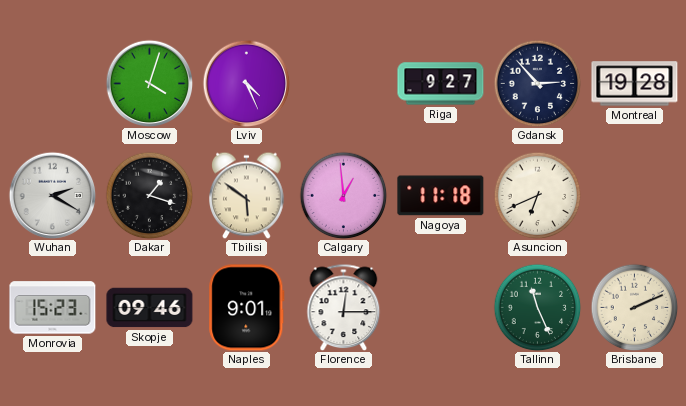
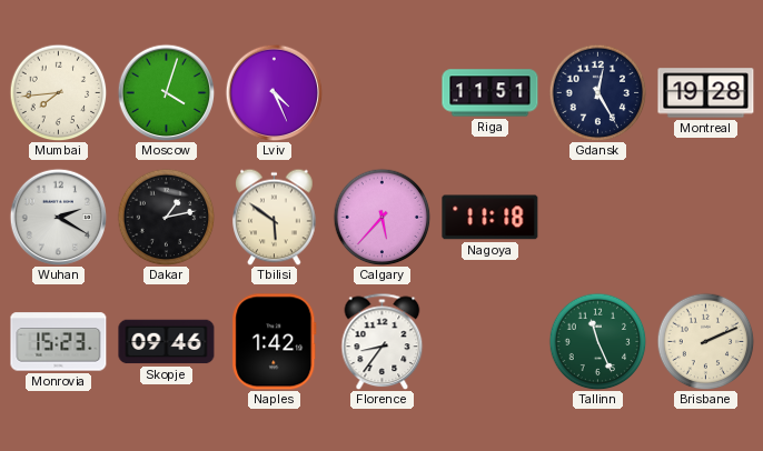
Mumbai: none -> 7:44 (58, 92)
Riga: 9:27 -> 11:51 (490, 93)
Gdansk: 2:53 -> 12:25 (597, 92)
Dakar: 1:18 -> 1:13 (166, 217)
Calgary: 12:59 -> 5:37 (381, 217)
Asuncion: 6:41 -> none (537, 195)
Naples: 9:01 -> 1:42 (275, 342)
Florence: 12:15 -> 8:36 (383, 341)
